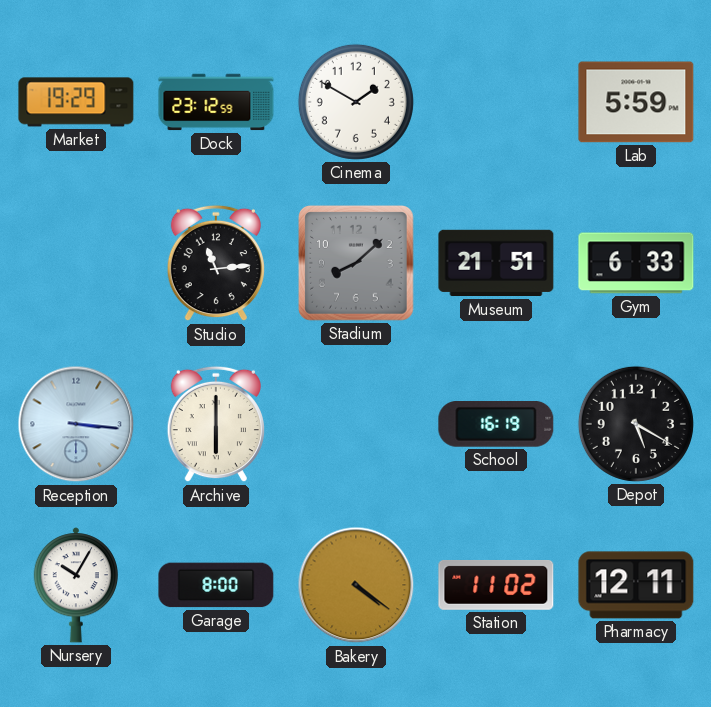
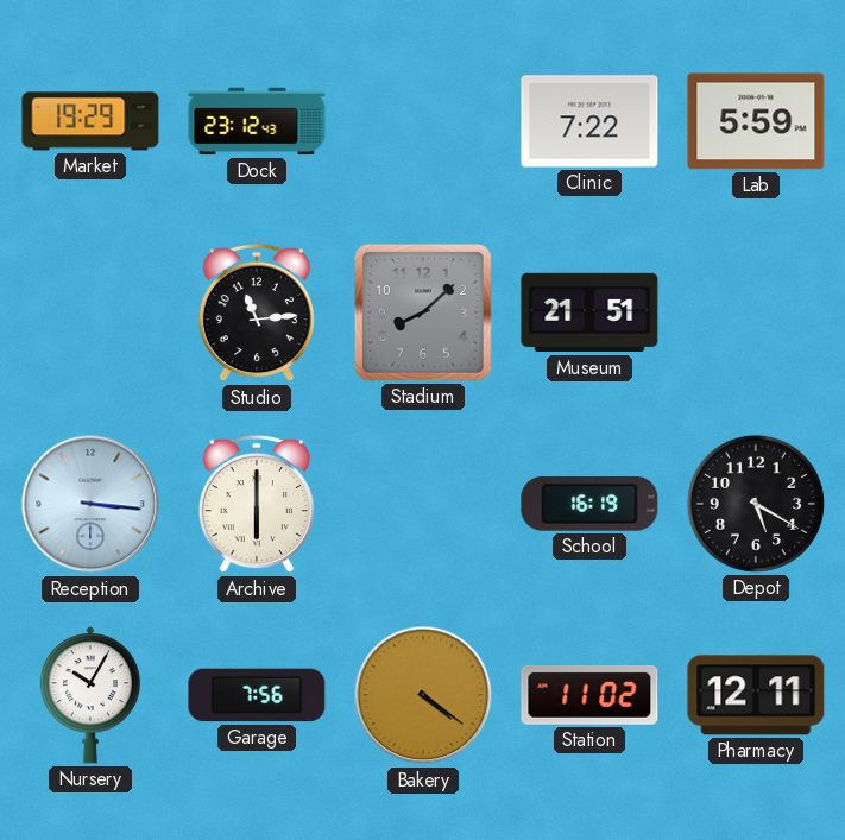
Dock: 23:12:59 -> 23:12:43 (257, 121)
Cinema: 1:50 -> none (356, 102)
Clinic: none -> 7:22 (589, 121)
Gym: 6:33 -> none (636, 263)
Garage: 8:00 -> 7:56 (257, 695)
